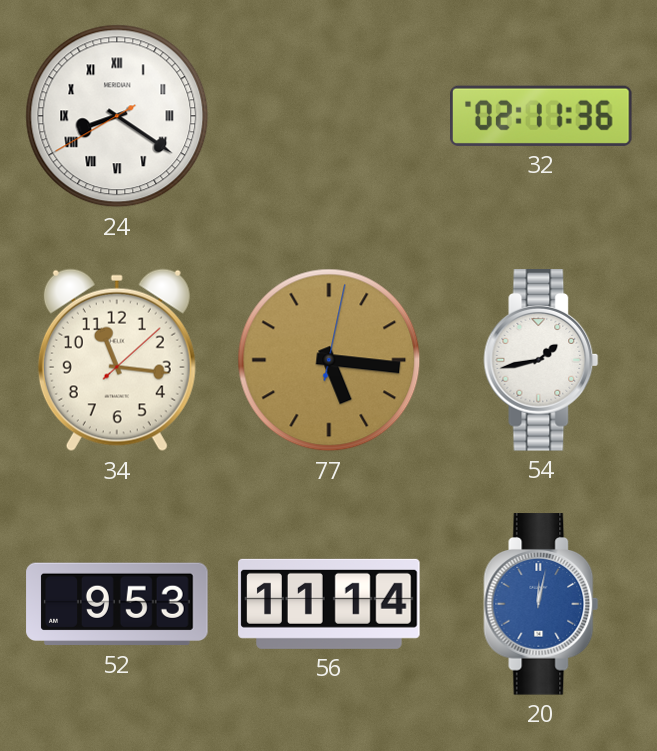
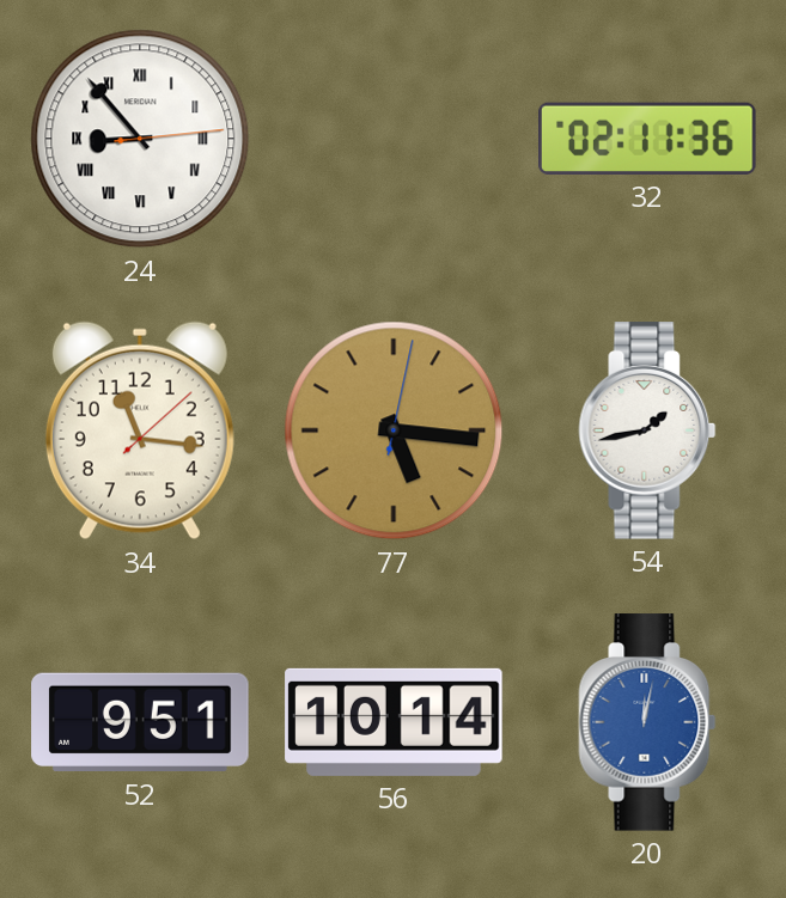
24: 8:20 -> 8:53 (140, 139)
52: 9:53 -> 9:51 (140, 722)
56: 11:14 -> 10:14 (394, 722)
